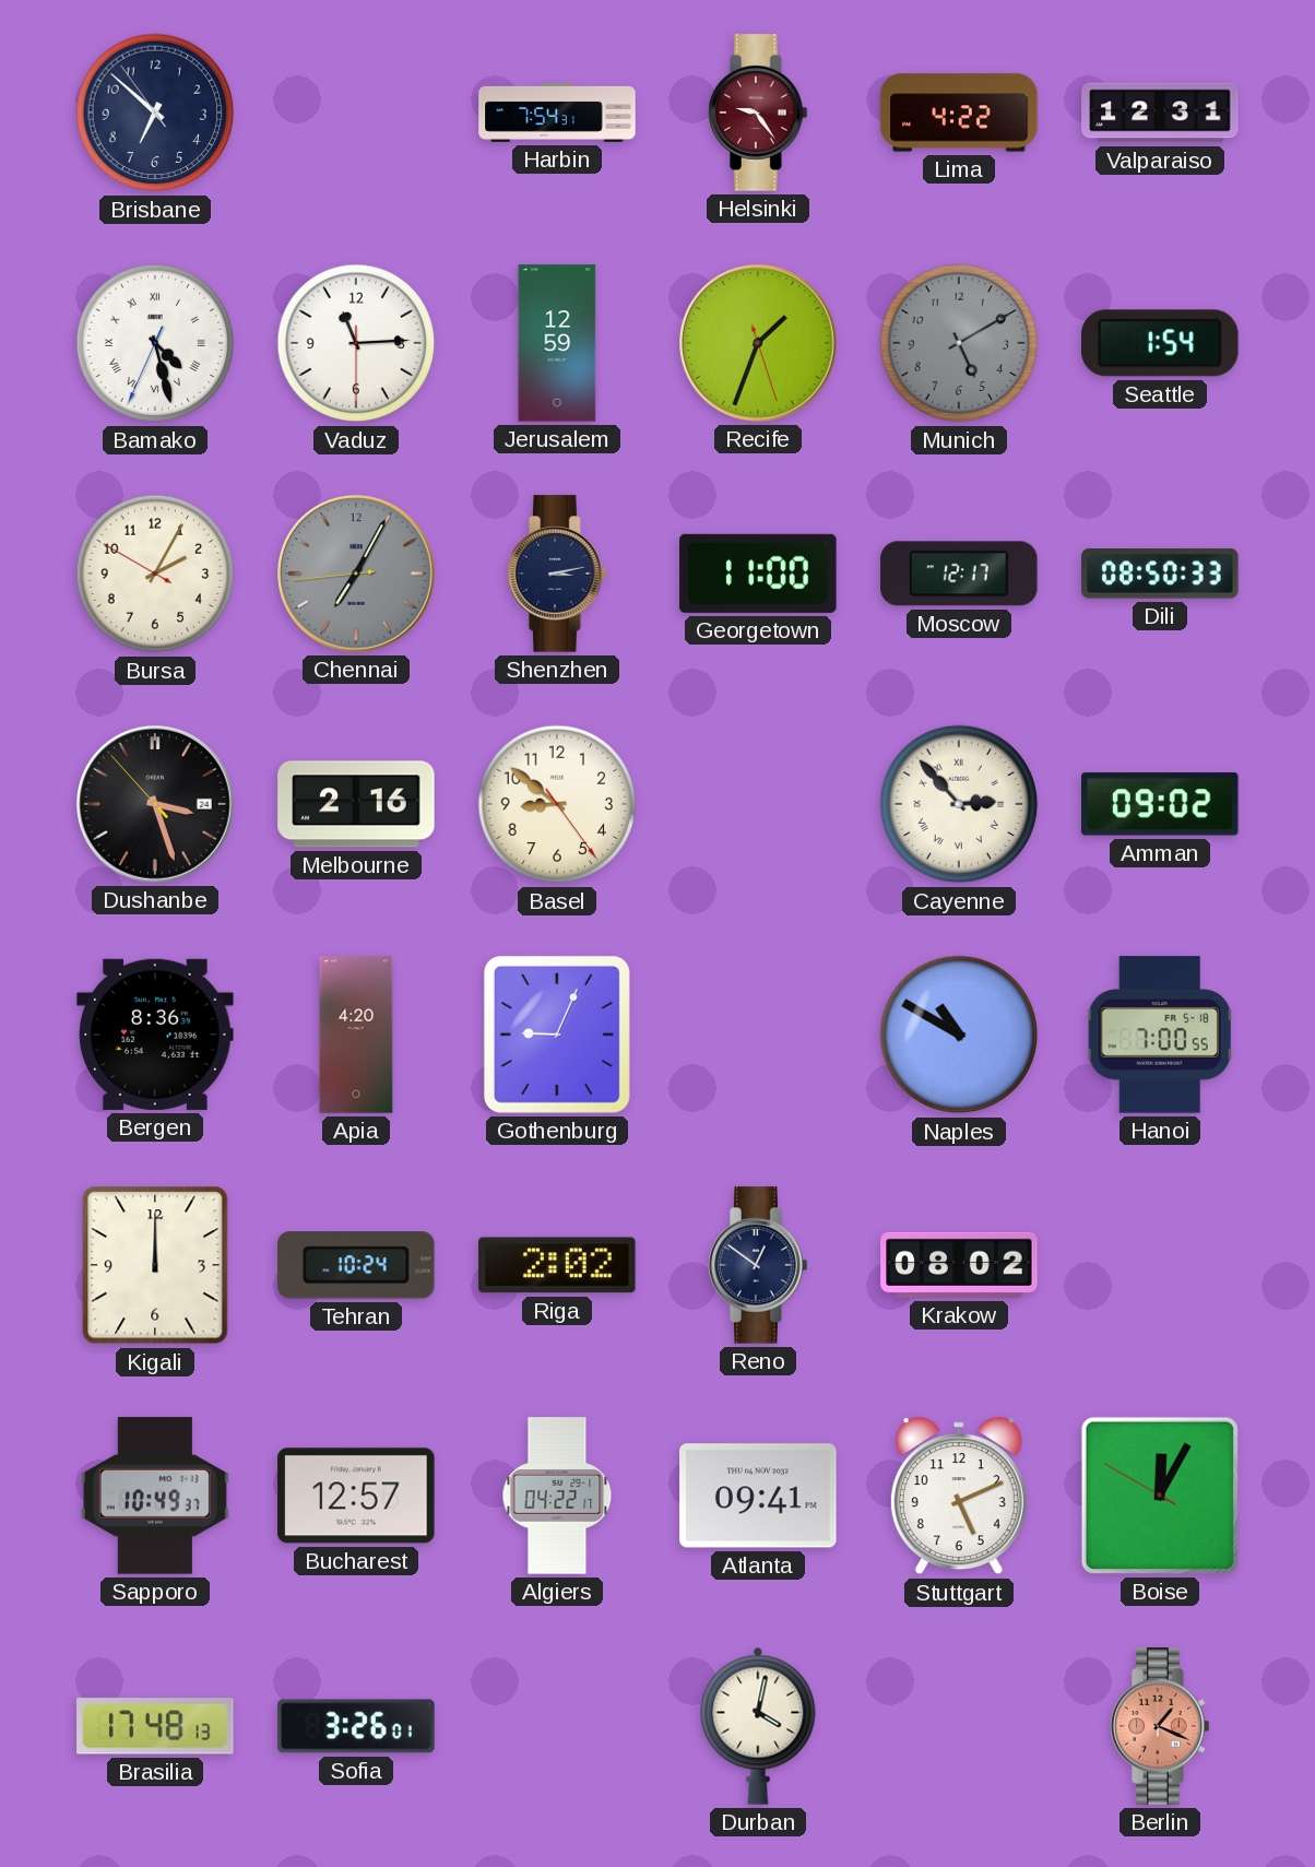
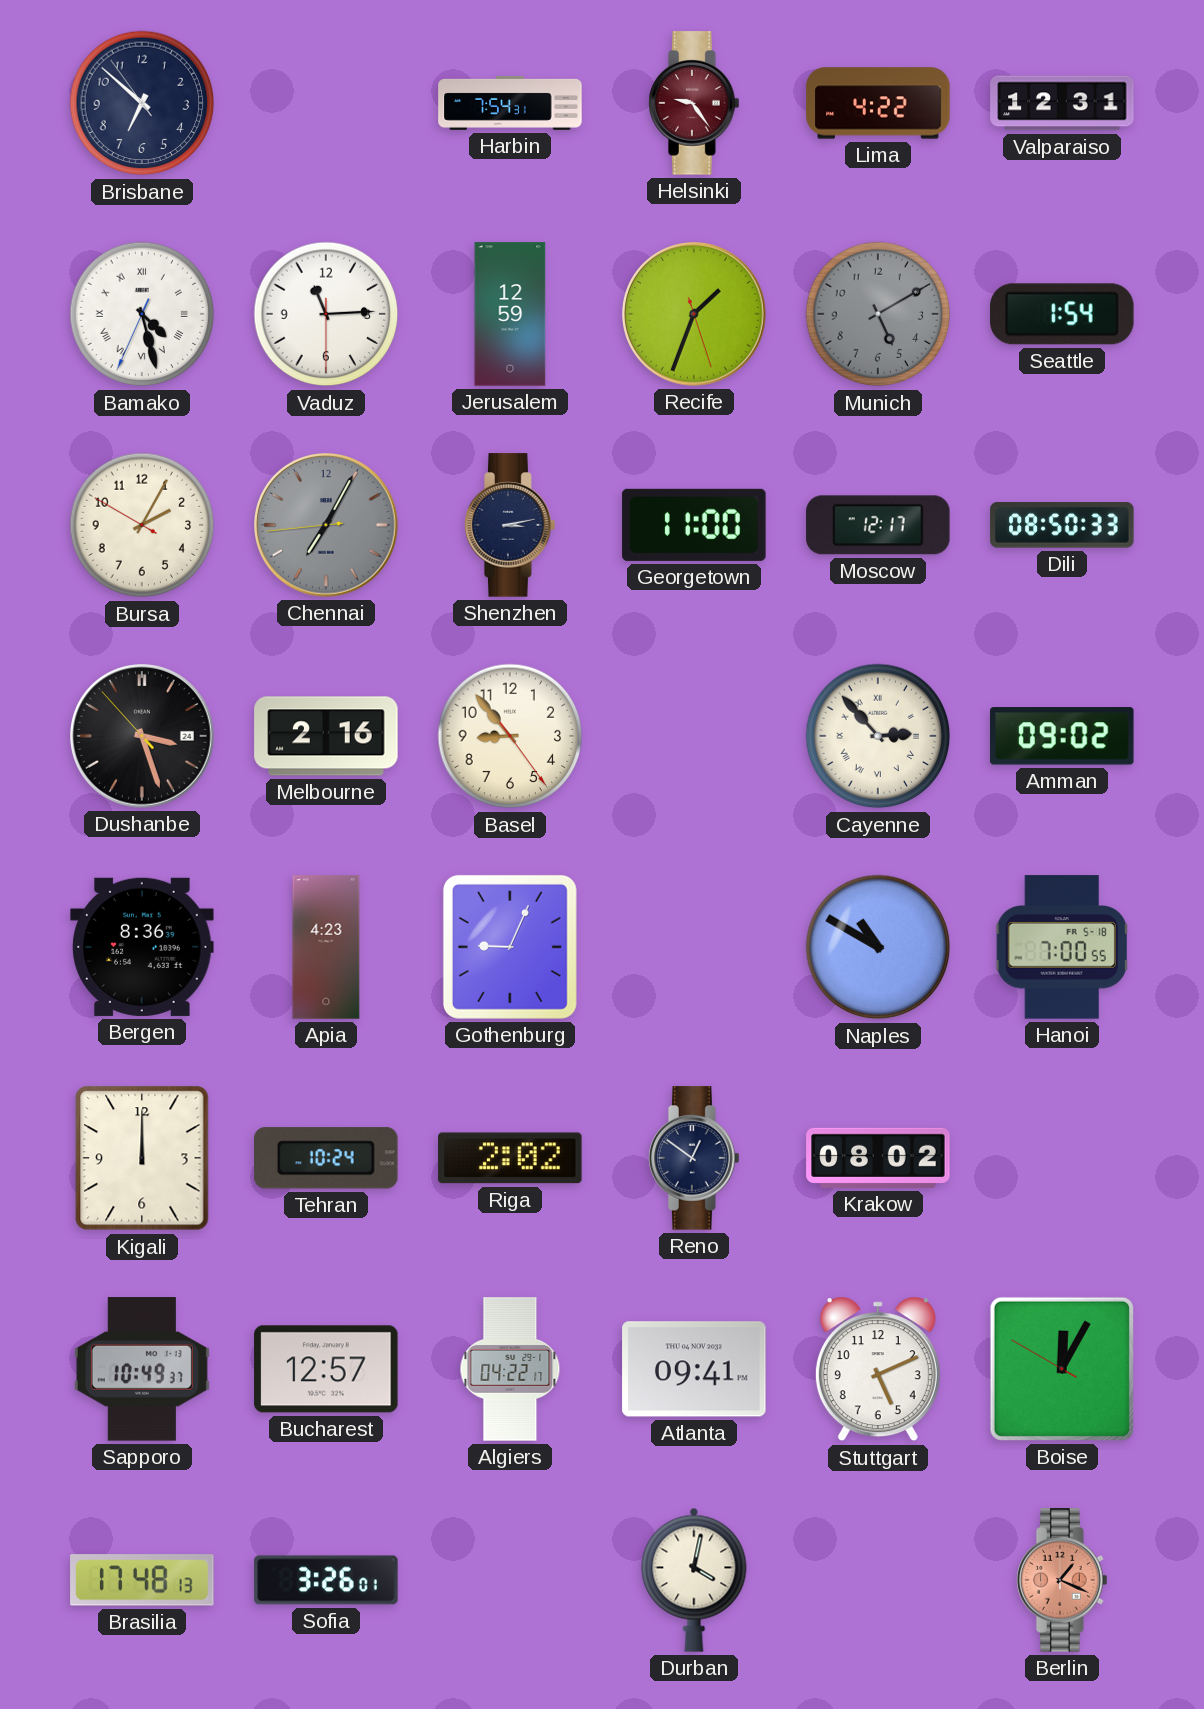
Basel: 8:51 -> 8:53 (510, 736)
Apia: 4:20 -> 4:23 (326, 947)
